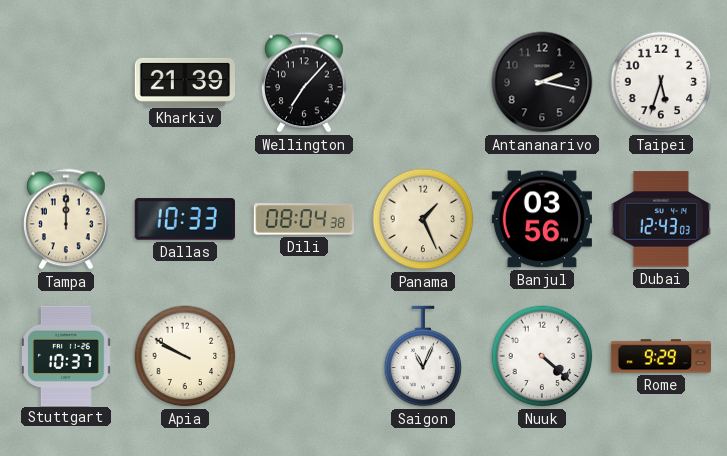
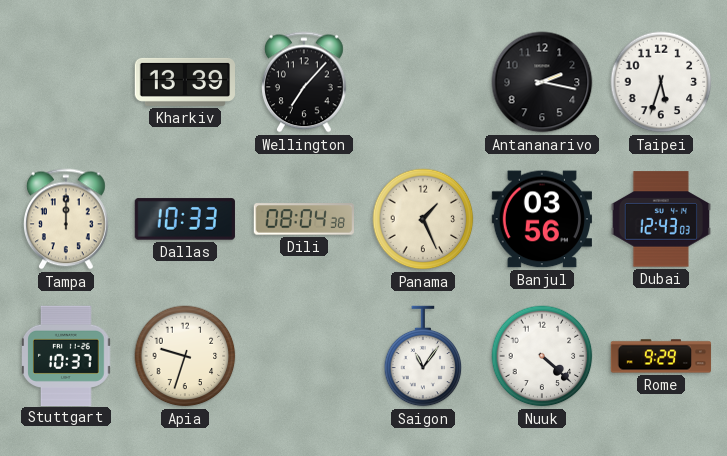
Kharkiv: 21:39 -> 13:39 (185, 82)
Apia: 9:50 -> 9:33 (185, 356)
Saigon: 11:04 -> 11:06 (423, 356)
